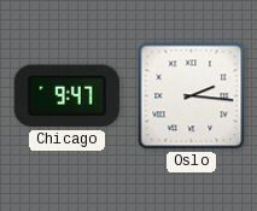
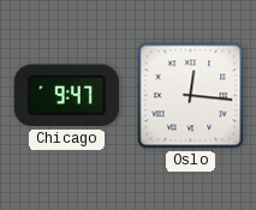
Oslo: 2:16 -> 12:16 (191, 96)
